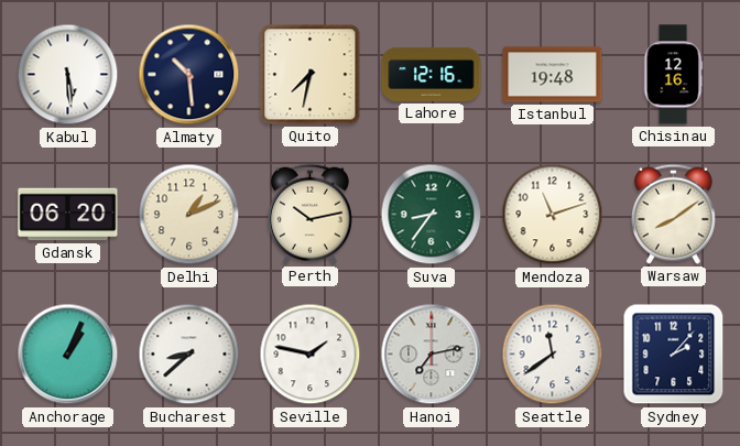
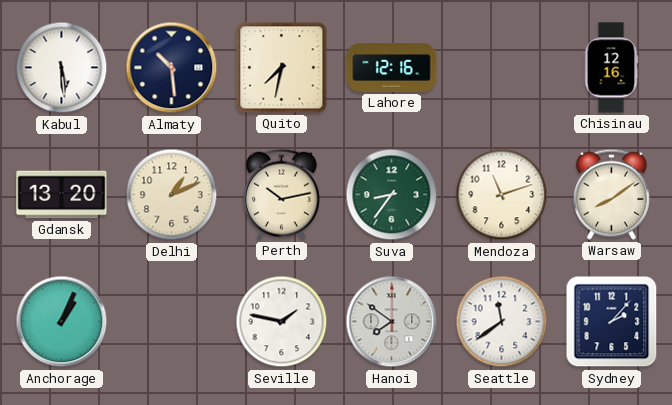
Istanbul: 19:48 -> none (553, 75)
Gdansk: 06:20 -> 13:20 (62, 195)
Bucharest: 8:38 -> none (189, 355)
Hanoi: 7:13 -> 7:51 (392, 322)
